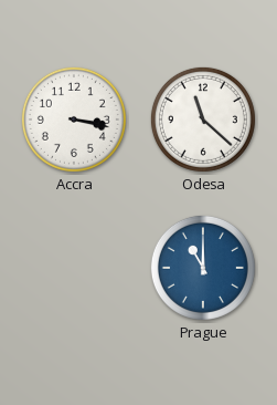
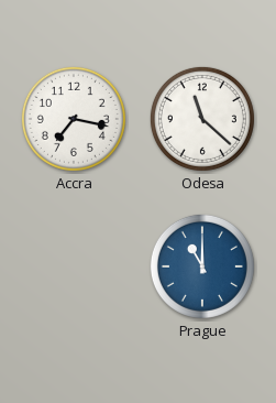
Accra: 3:17 -> 7:17 (74, 119)
